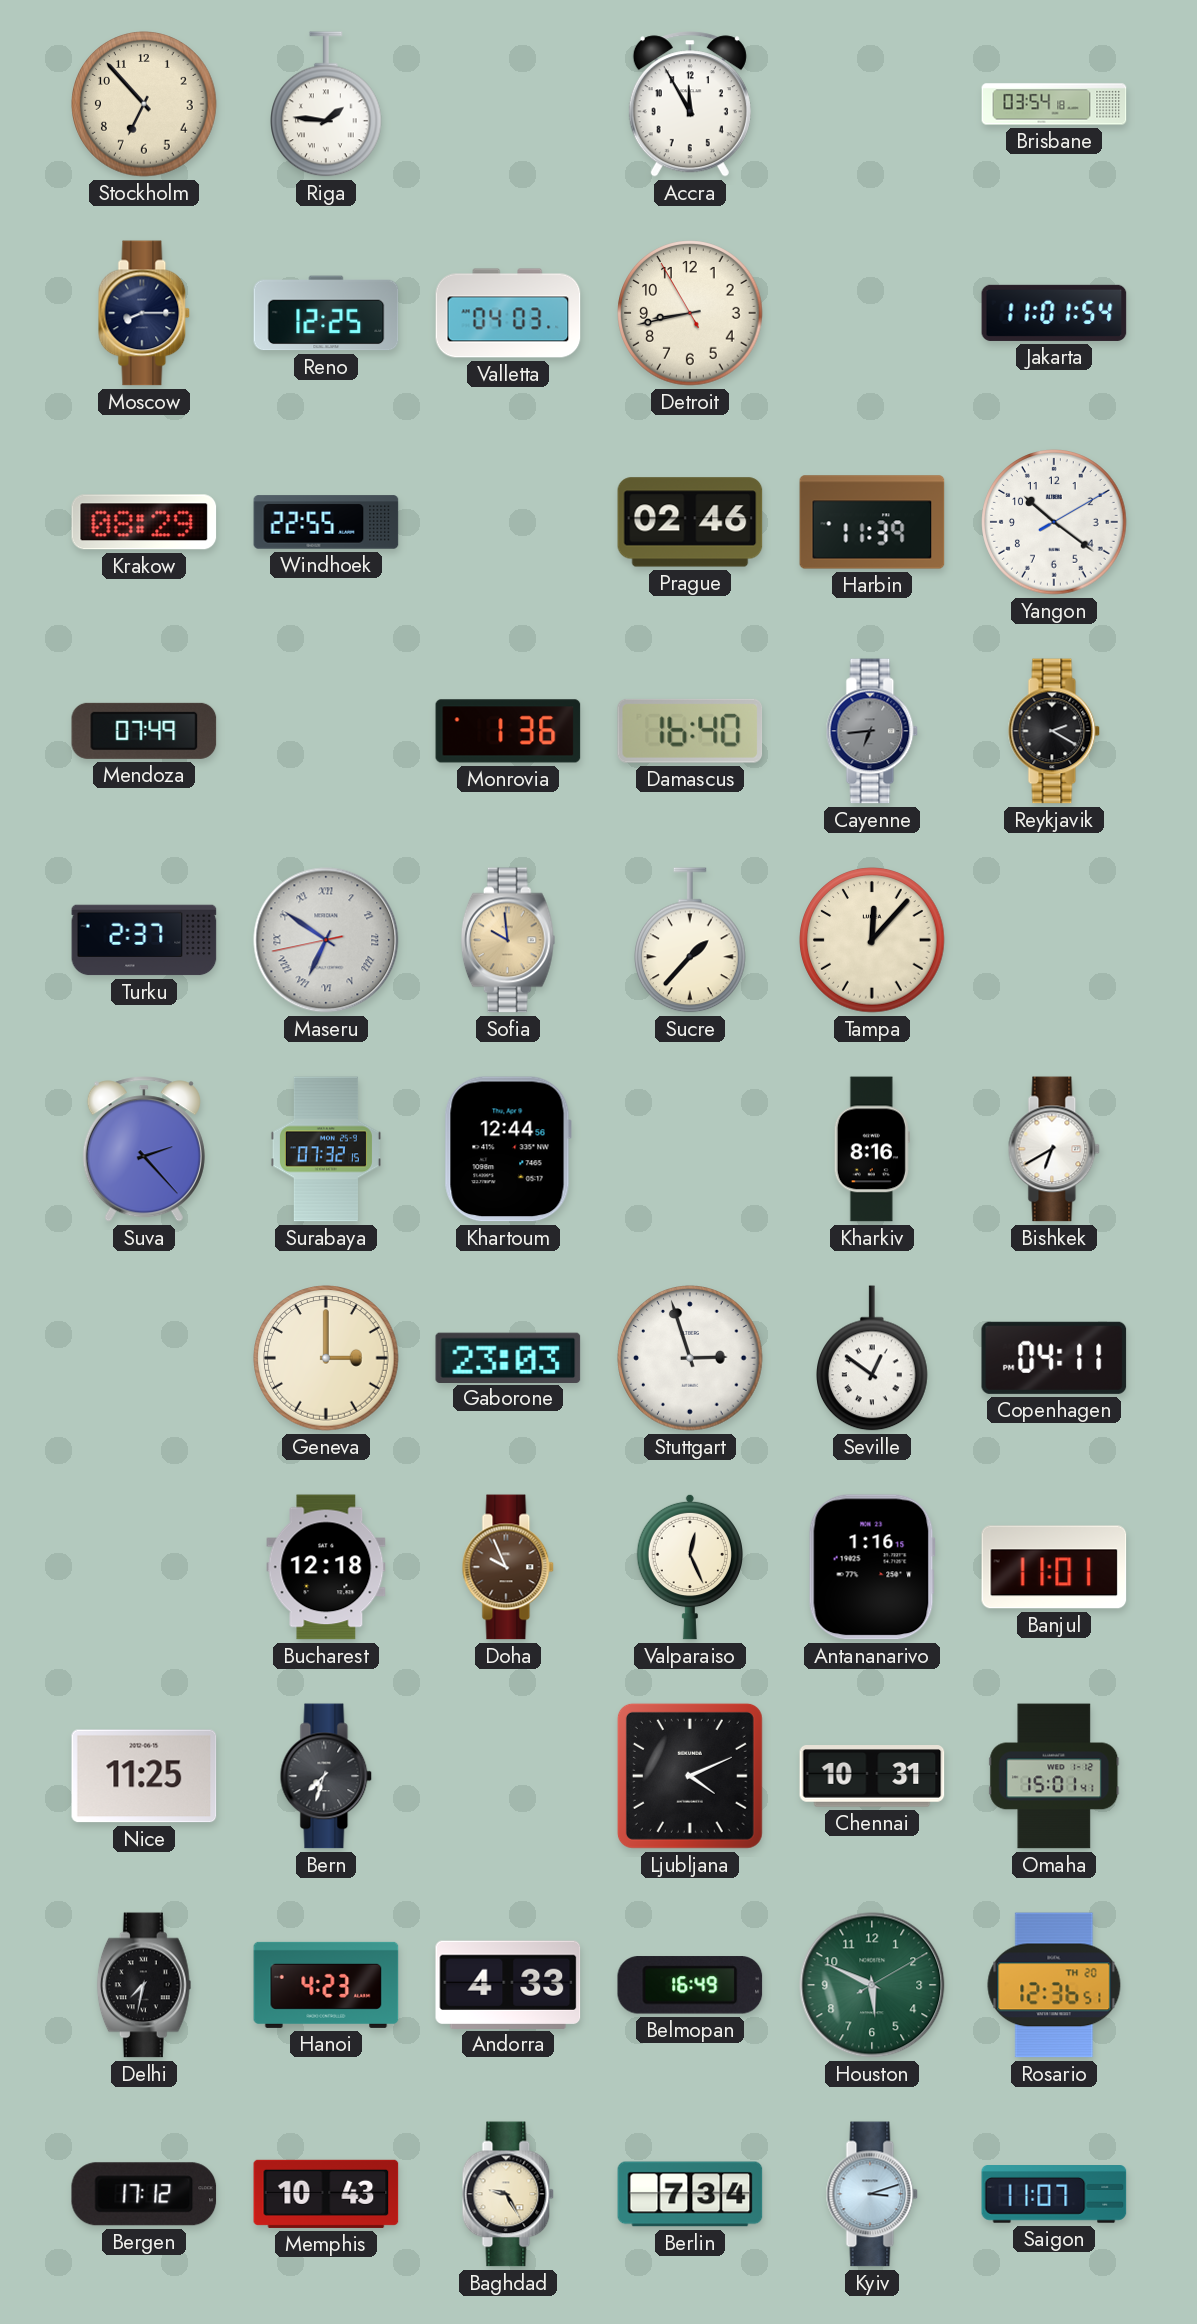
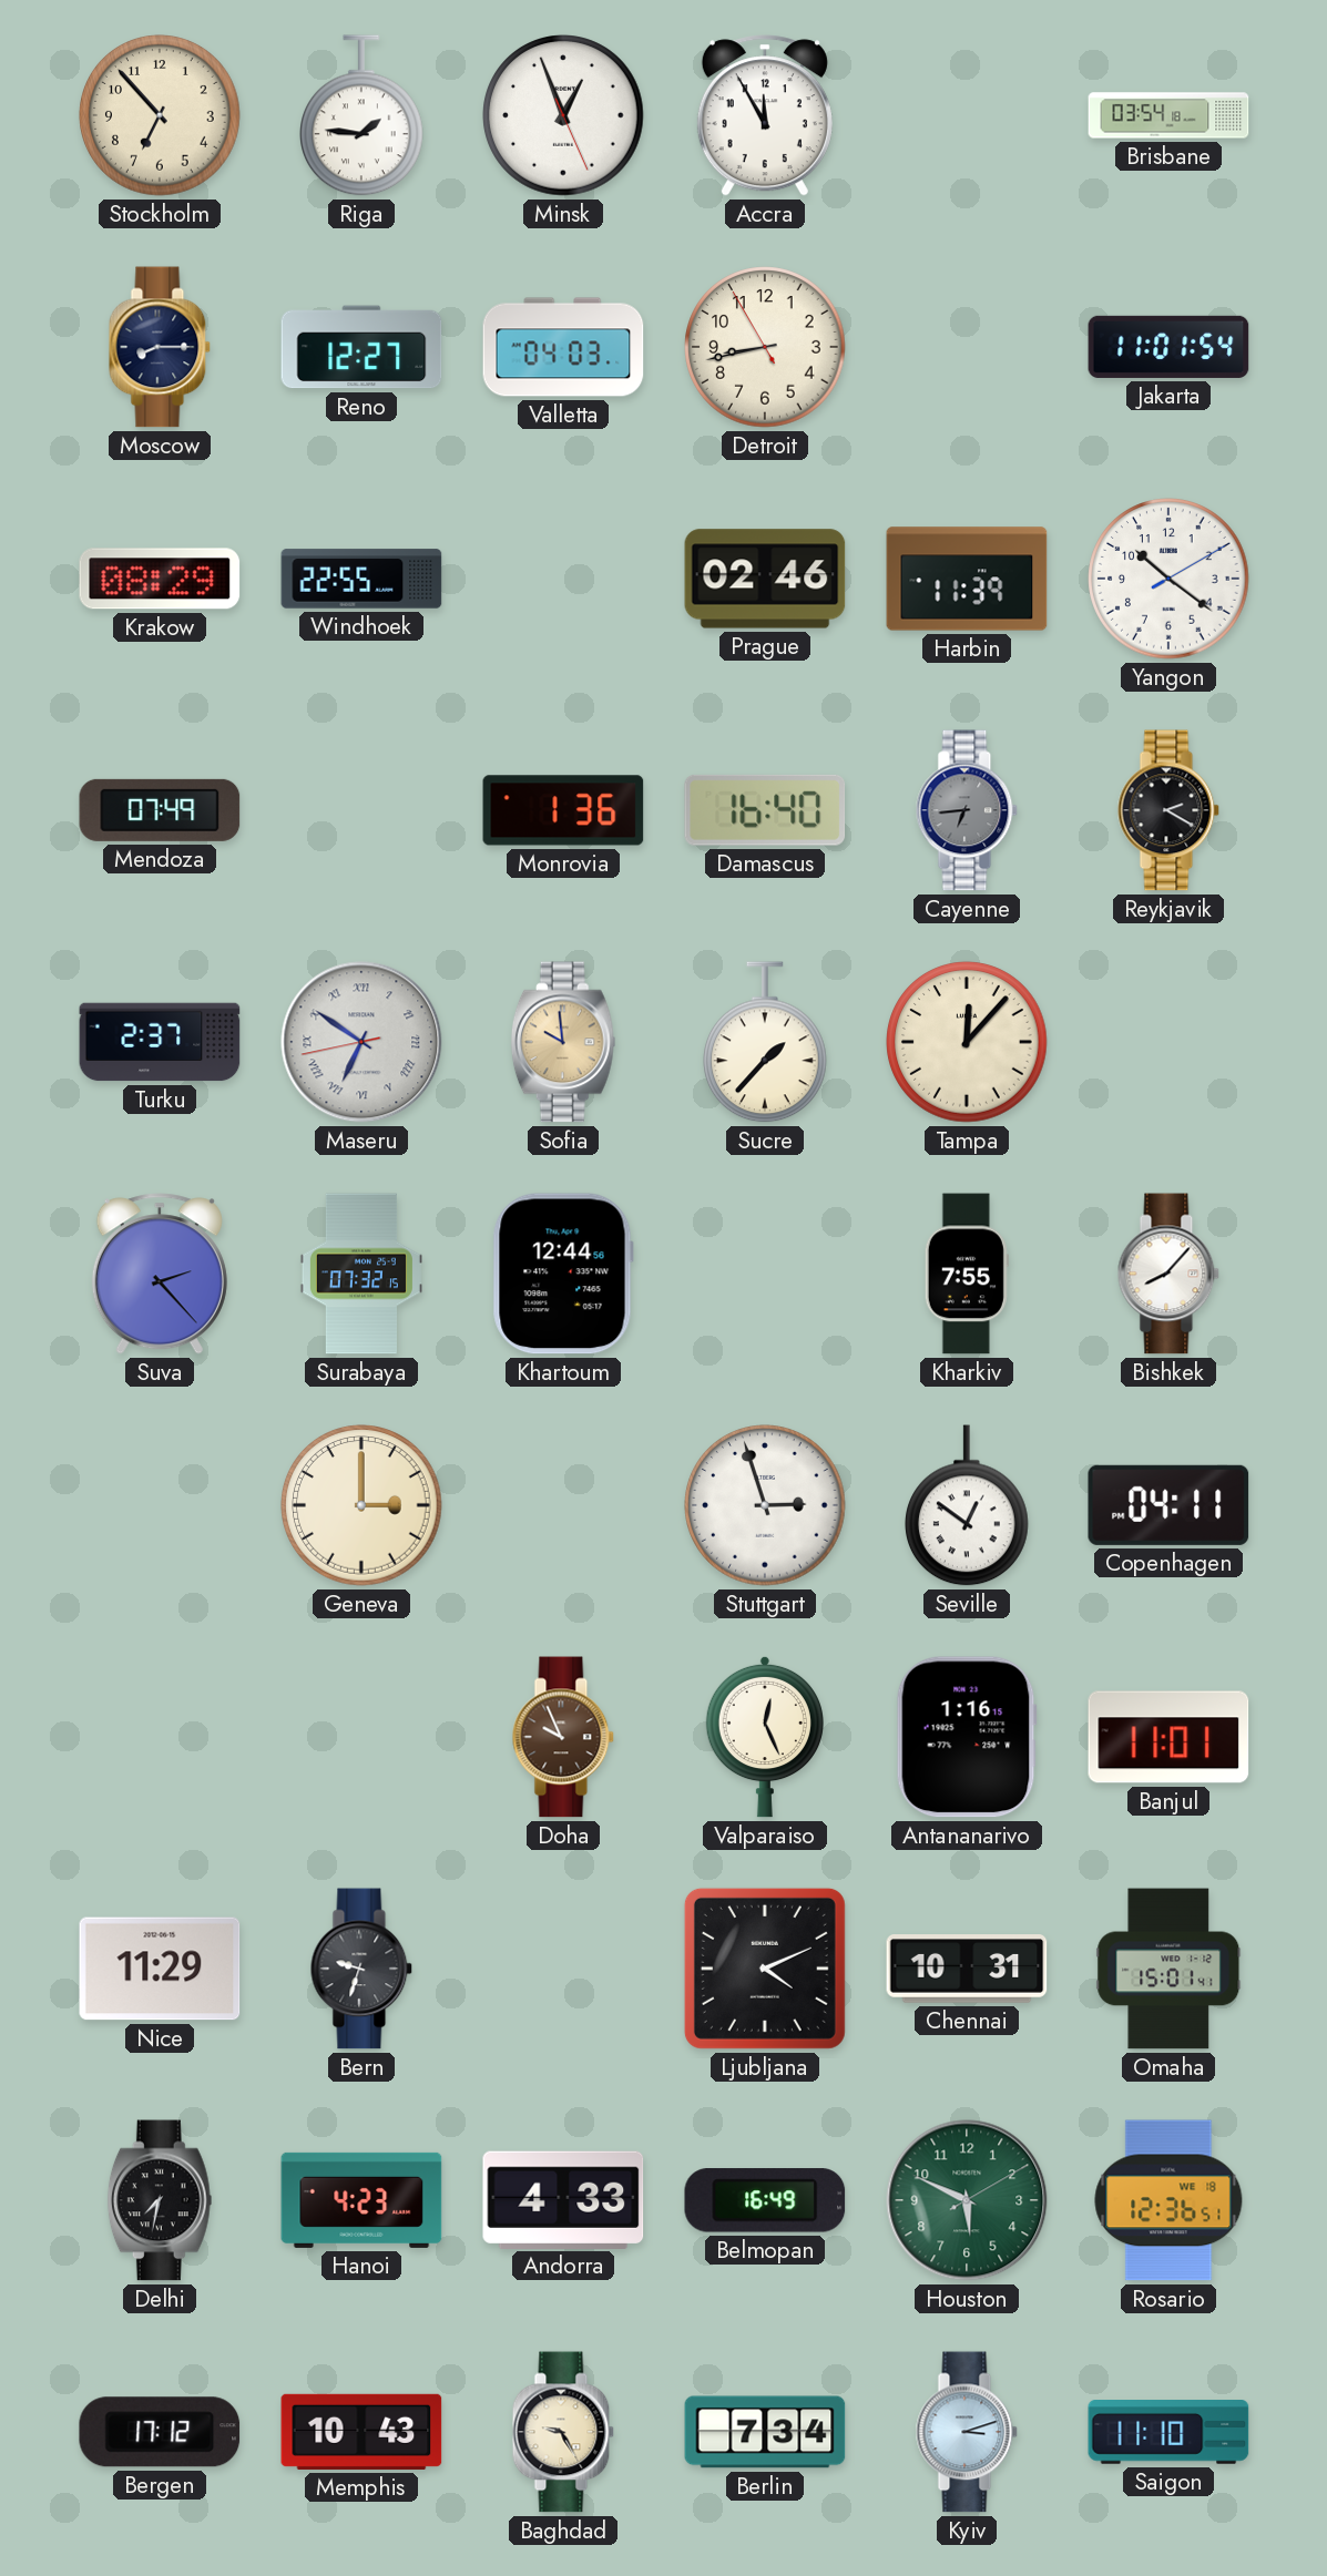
Minsk: none -> 12:56 (563, 115)
Reno: 12:25 -> 12:27 (361, 347)
Kharkiv: 8:16 -> 7:55 (967, 1274)
Bishkek: 6:40 -> 8:07 (1168, 1274)
Gaborone: 23:03 -> none (508, 1357)
Bucharest: 12:18 -> none (326, 1567)
Nice: 11:25 -> 11:29 (160, 1969)
Bern: 7:33 -> 9:33 (361, 1969)
Rosario date: TH 20 -> WE 18 (1168, 2200)
Saigon: 11:07 -> 11:10 (1168, 2433)
